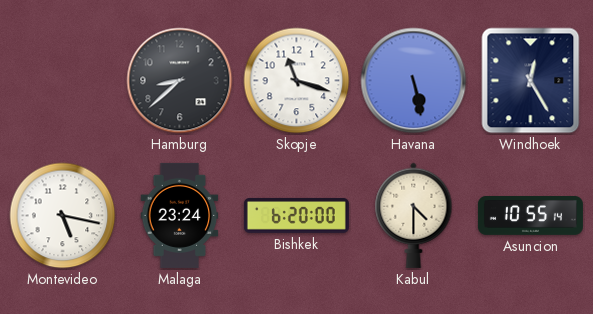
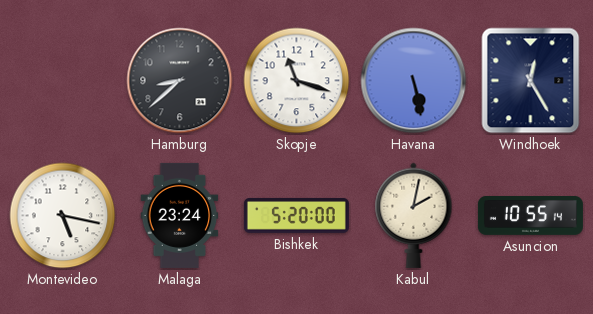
Bishkek: 6:20 -> 5:20 (296, 215)
Kabul: 4:30 -> 2:02 (414, 215)
